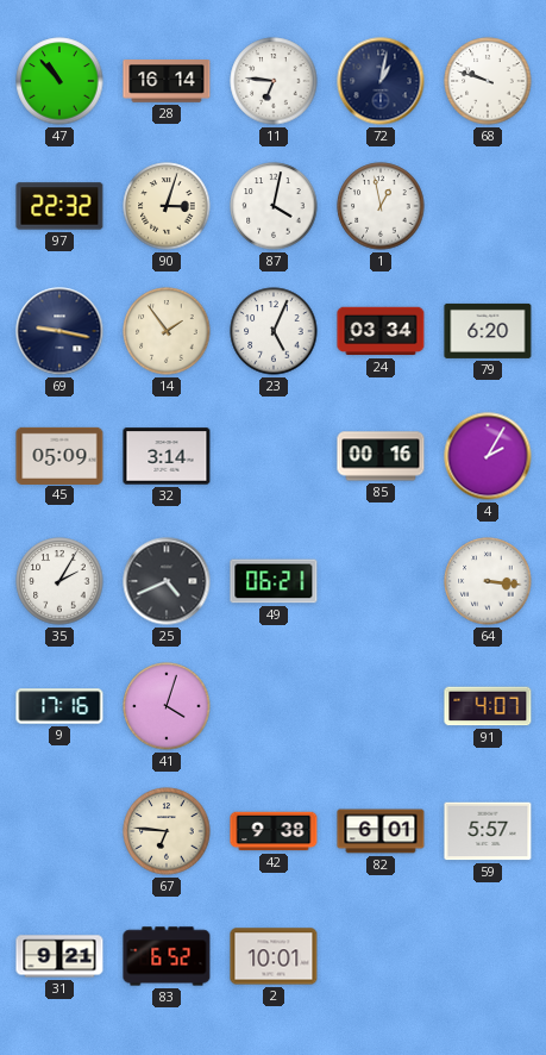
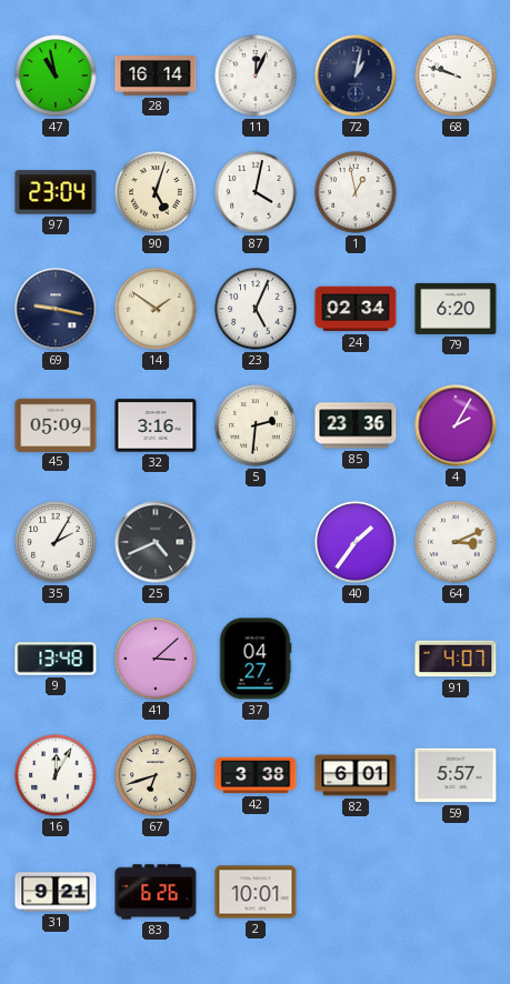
47: 10:53 -> 10:58 (56, 76)
11: 6:46 -> 12:04 (256, 76)
97: 22:32 -> 23:04 (56, 192)
90: 3:03 -> 5:03 (156, 192)
14: 1:54 -> 1:51 (156, 309)
24: 03:34 -> 02:34 (356, 309)
32: 3:14 -> 3:16 (156, 425)
5: none -> 2:31 (256, 425)
85: 00:16 -> 23:36 (356, 425)
49: 06:21 -> none (274, 581)
40: none -> 1:36 (356, 542)
64: 3:16 -> 3:11 (456, 542)
9: 17:16 -> 13:48 (56, 659)
41: 4:03 -> 3:08 (156, 659)
37: none -> 04:27 (256, 659)
16: none -> 12:05 (56, 775)
67: 6:46 -> 6:42 (156, 775)
42: 9:38 -> 3:38 (256, 775)
83: 6:52 -> 6:26 (156, 892)
